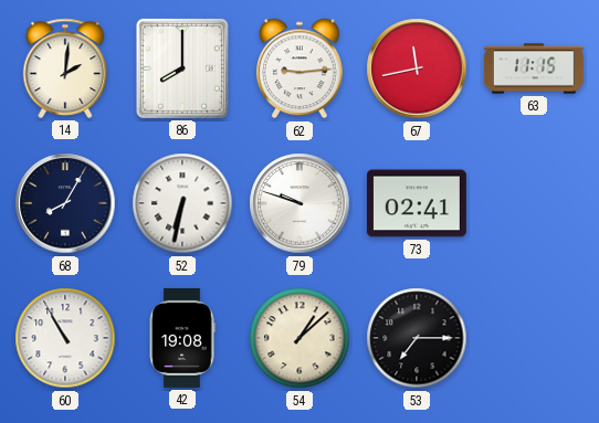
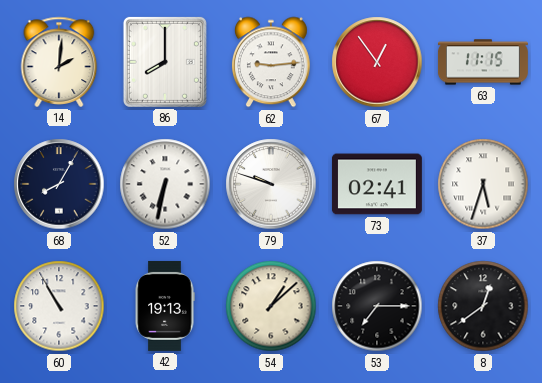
67: 11:43 -> 12:54 (377, 62)
37: none -> 5:33 (483, 184)
42: 19:08 -> 19:13 (165, 306)
8: none -> 12:39 (483, 306)
